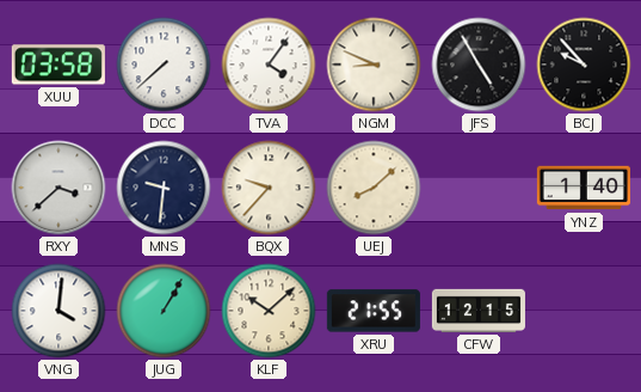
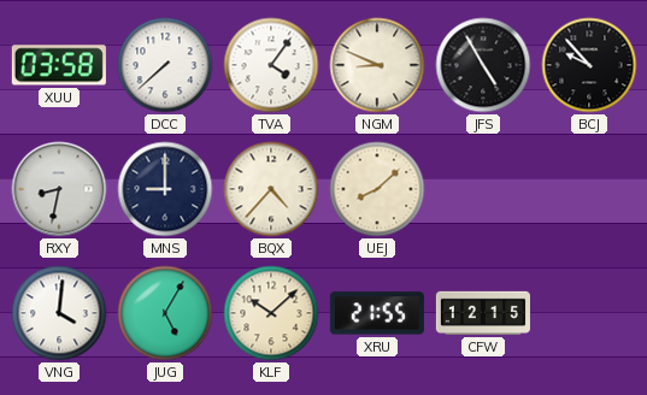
RXY: 3:38 -> 8:32 (59, 189)
MNS: 9:31 -> 9:00 (165, 189)
BQX: 9:37 -> 4:37 (271, 189)
YNZ: 1:40 -> none (584, 188)
JUG: 1:05 -> 5:05 (165, 313)
